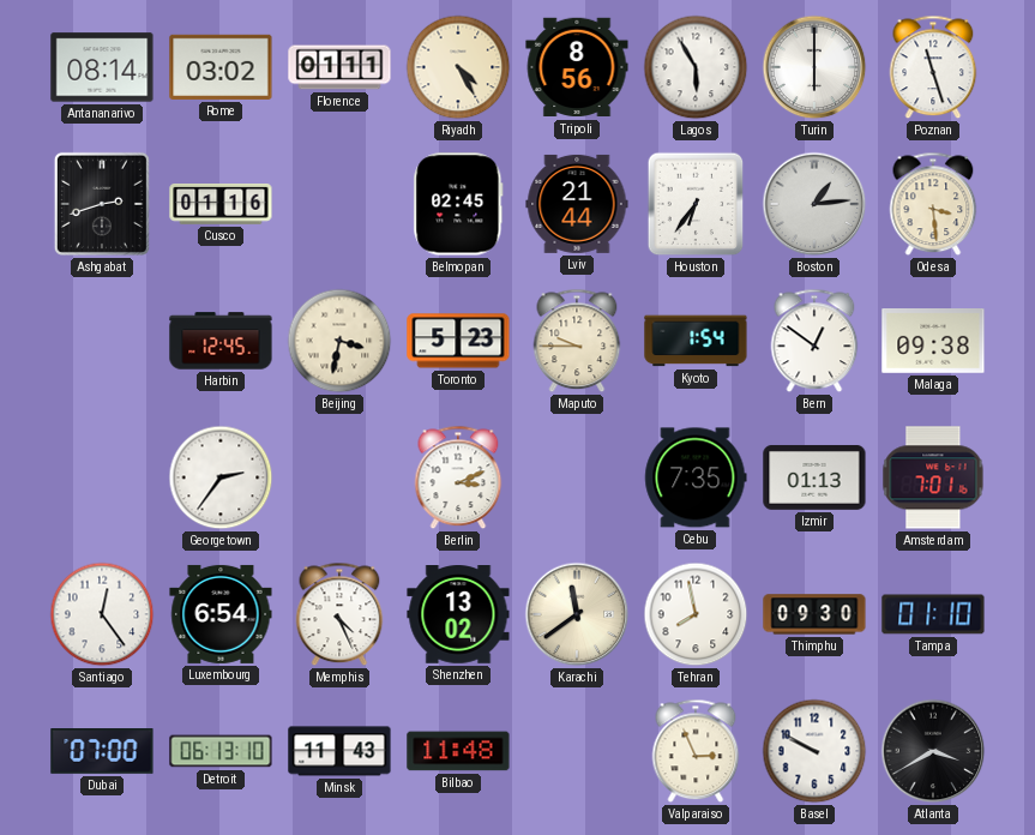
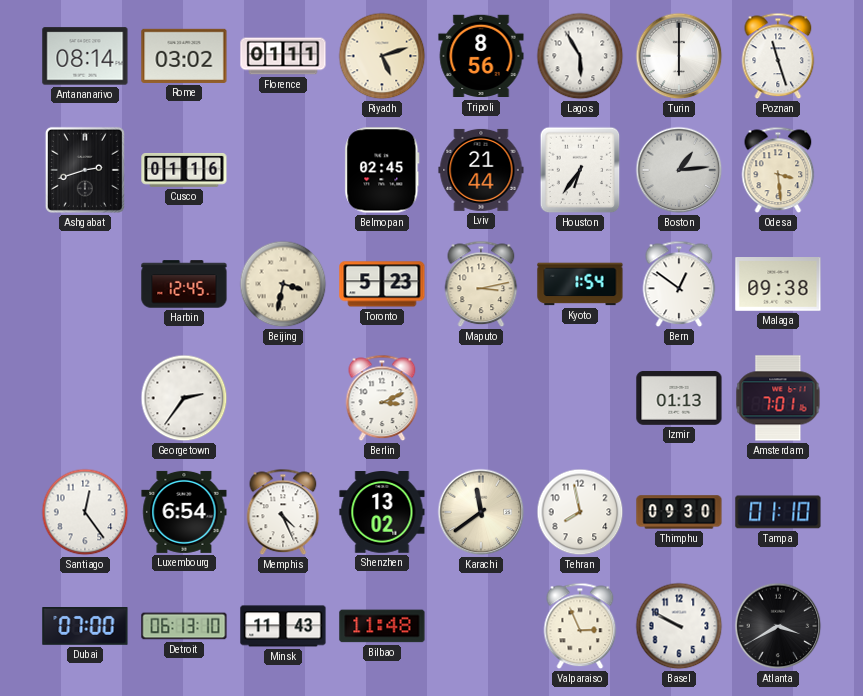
Riyadh: 4:25 -> 5:12 (382, 56)
Maputo: 9:45 -> 3:13 (481, 284)
Cebu: 7:35 -> none (696, 477)
